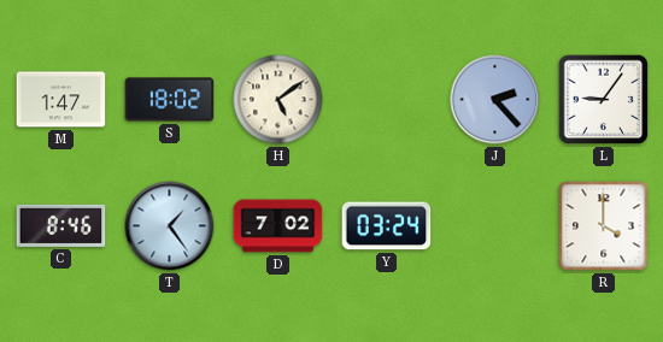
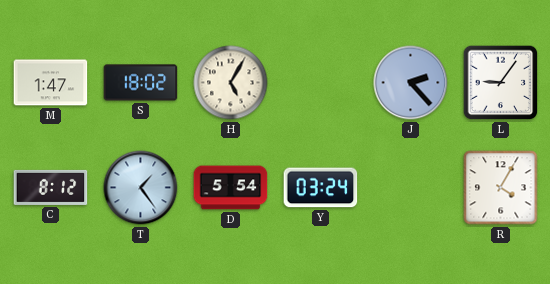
H: 5:09 -> 5:05 (231, 83)
C: 8:46 -> 8:12 (51, 187)
D: 7:02 -> 5:54 (231, 188)
R: 4:00 -> 4:05 (501, 188)
